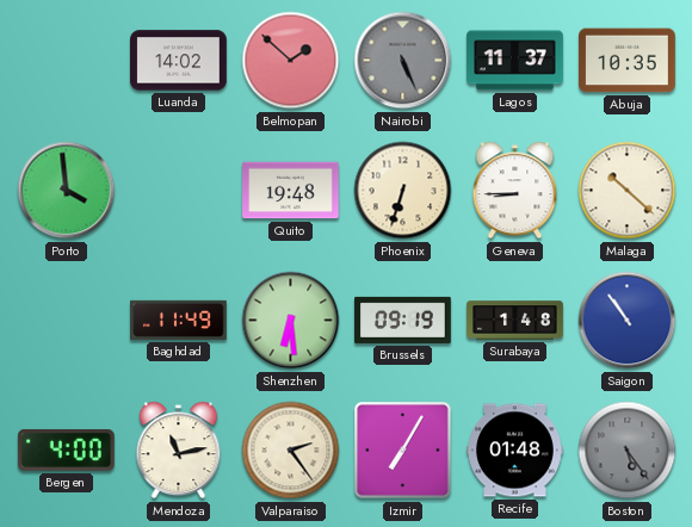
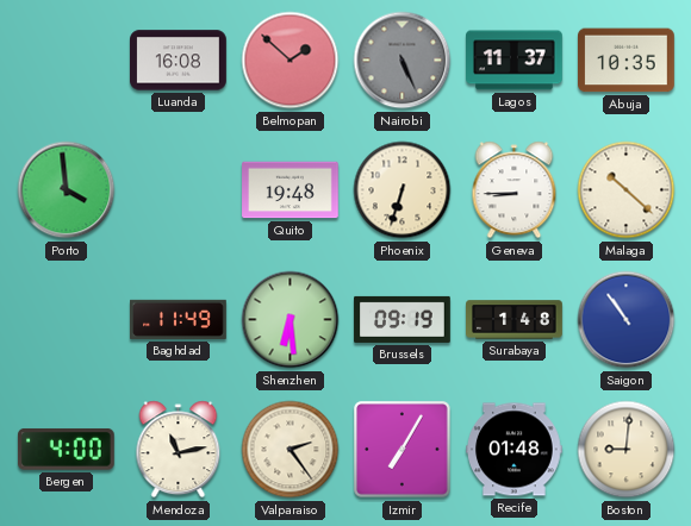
Luanda: 14:02 -> 16:08 (179, 61)
Boston: 5:24 -> 9:01 (627, 450)
Boston dial: grey -> cream (627, 450)
